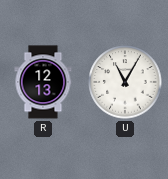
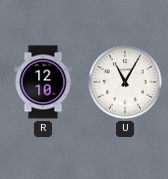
R: 12:13 -> 12:10 (43, 82)
